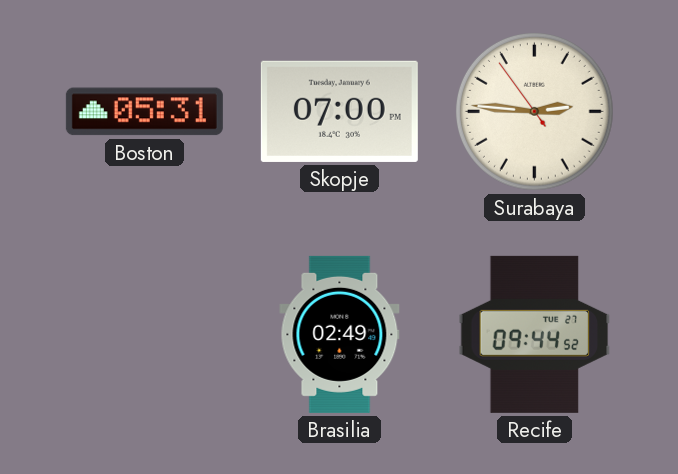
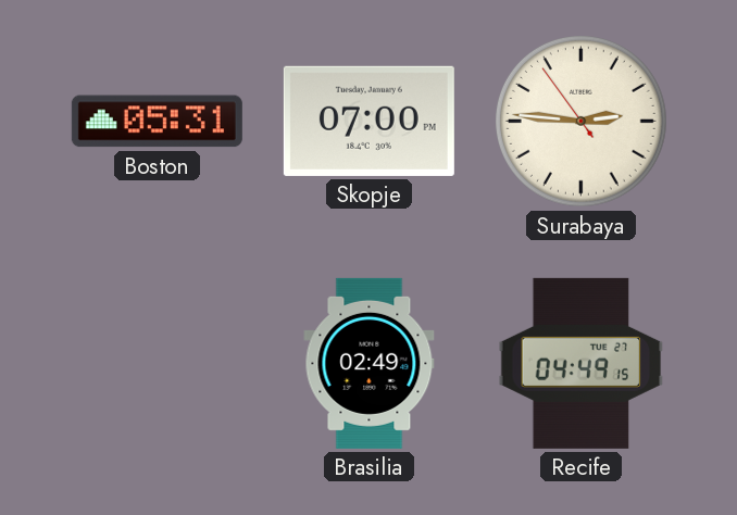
Recife: 09:44 -> 04:49 (582, 363)
